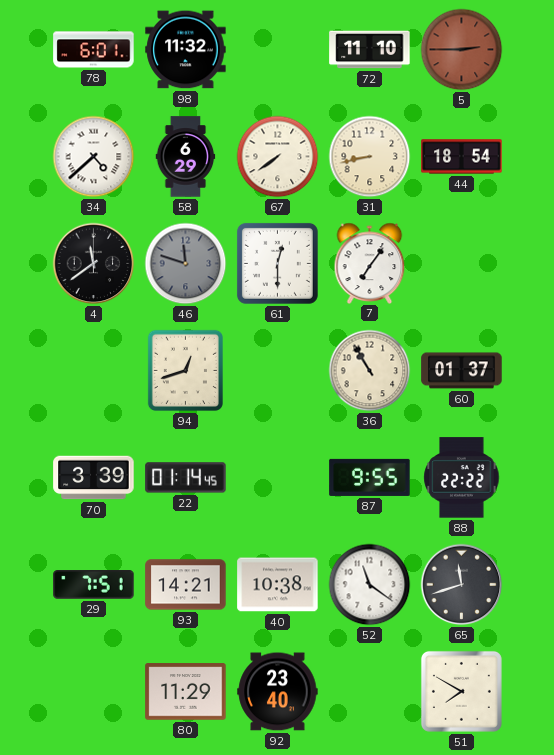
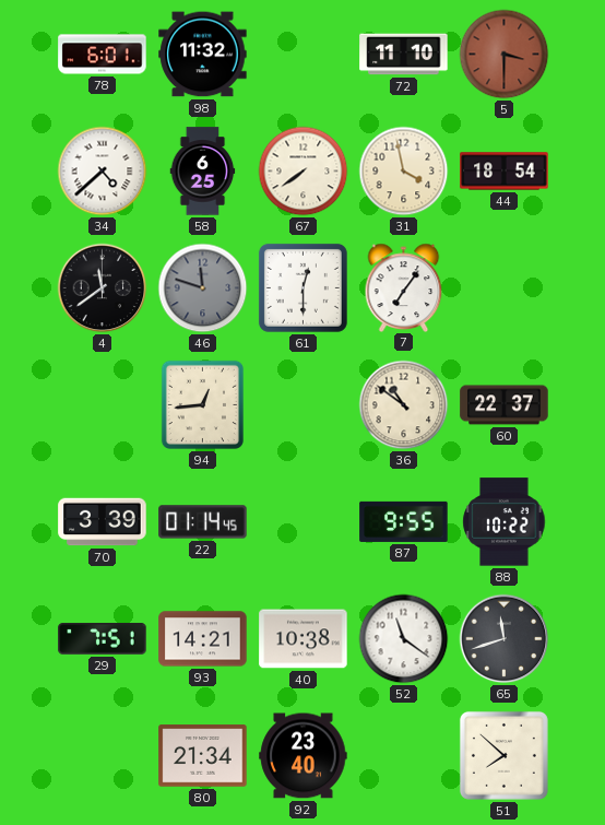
5: 2:45 -> 3:30 (505, 55)
58: 6:29 -> 6:25 (203, 172)
31: 8:43 -> 3:58 (404, 172)
94: 12:42 -> 12:44 (202, 404)
36: 10:55 -> 10:51 (404, 405)
60: 01:37 -> 22:37 (505, 405)
88: 22:22 -> 10:22 (505, 522)
80: 11:29 -> 21:34 (203, 756)
51: 7:50 -> 7:52 (503, 755)
